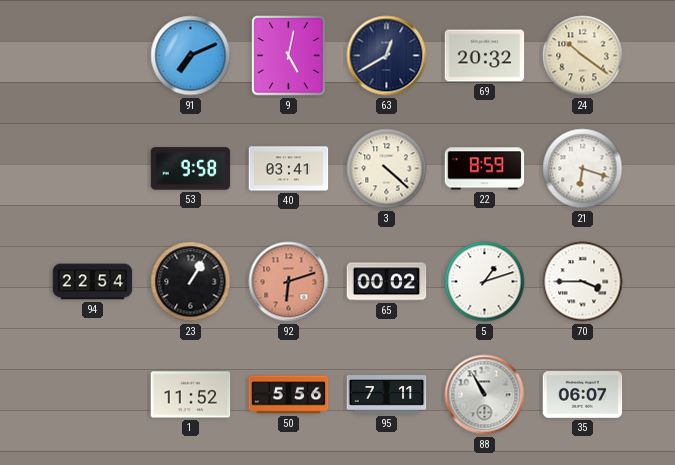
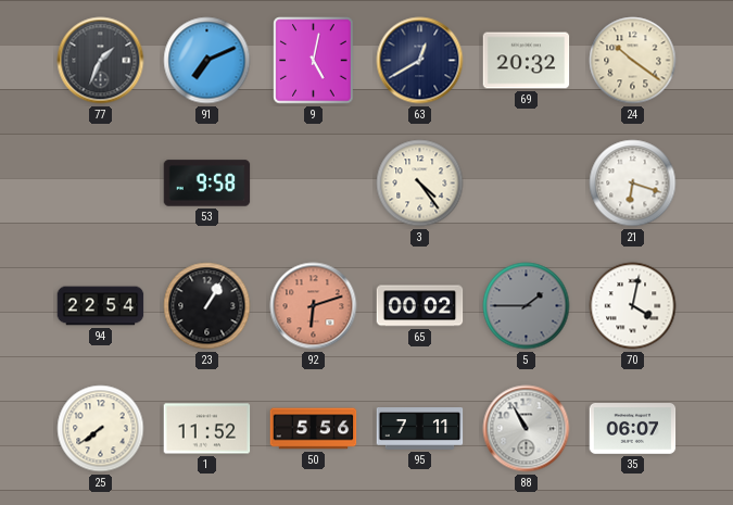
77: none -> 1:34 (101, 61)
40: 03:41 -> none (289, 169)
3: 4:22 -> 4:24 (420, 184)
22: 8:59 -> none (485, 169)
5: 1:12 -> 1:45 (527, 306)
5 dial: white -> grey (527, 306)
70: 3:45 -> 4:02 (633, 306)
25: none -> 7:39 (101, 429)
